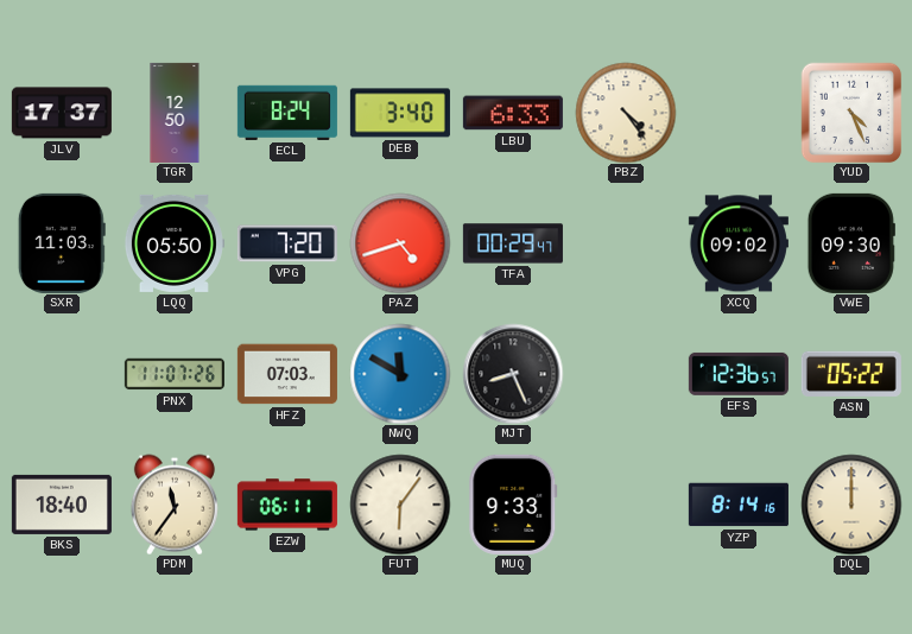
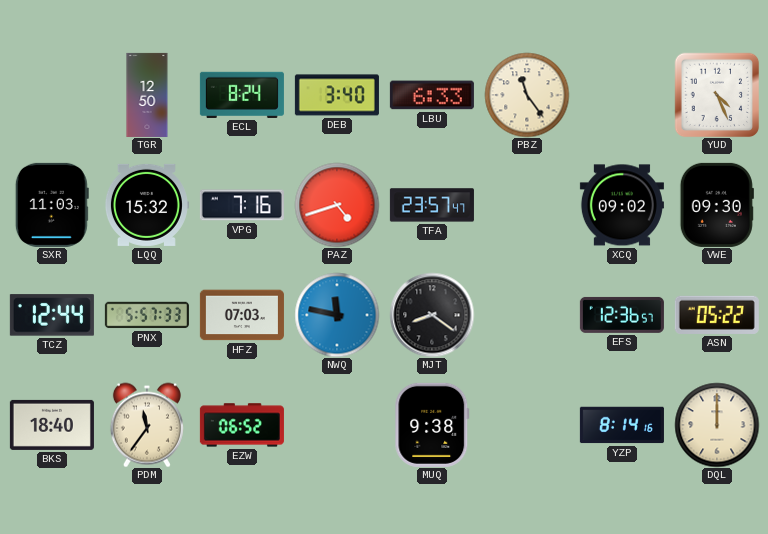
JLV: 17:37 -> none (62, 113)
PBZ: 4:24 -> 11:24 (527, 95)
LQQ: 05:50 -> 15:32 (147, 205)
VPG: 7:20 -> 7:16 (242, 205)
TFA: 00:29 -> 23:57 (432, 205)
TCZ: none -> 12:44 (52, 315)
PNX: 11:07 -> 5:57 (147, 315)
NWQ: 11:50 -> 11:47 (337, 315)
MJT: 8:26 -> 8:21 (432, 315)
EZW: 06:11 -> 06:52 (242, 425)
FUT: 6:06 -> none (400, 505)
MUQ: 9:33 -> 9:38 (432, 425)
